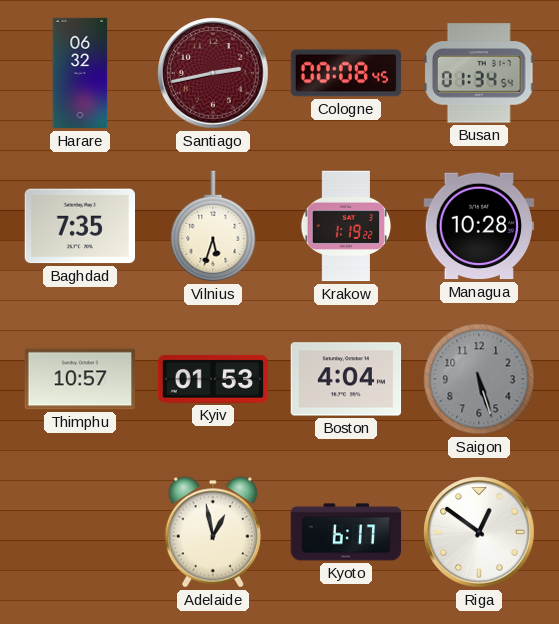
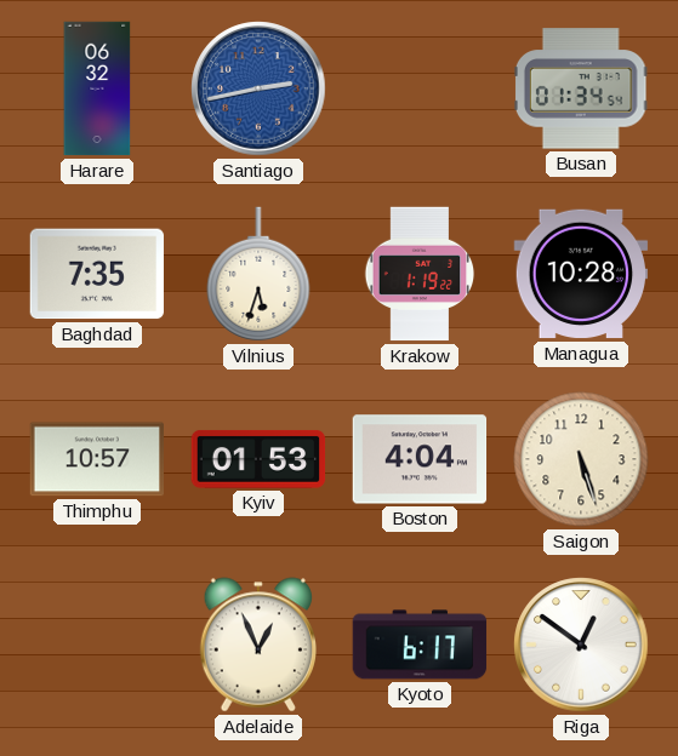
Santiago dial: burgundy -> blue (258, 88)
Cologne: 00:08 -> none (346, 73)
Saigon dial: grey -> cream (581, 459)
Adelaide: 12:58 -> 12:56 (257, 645)
